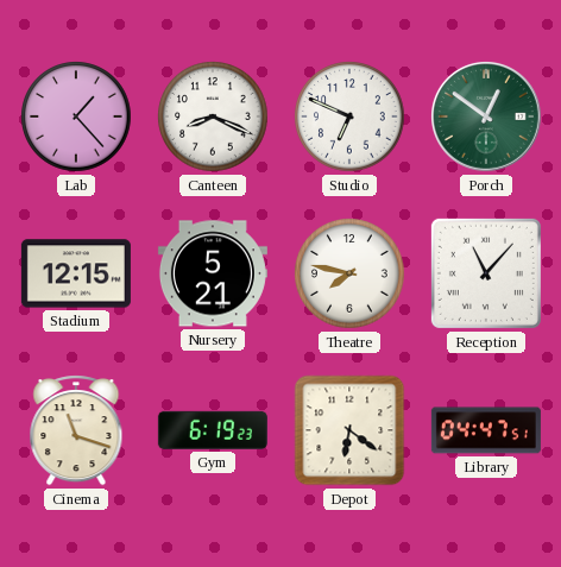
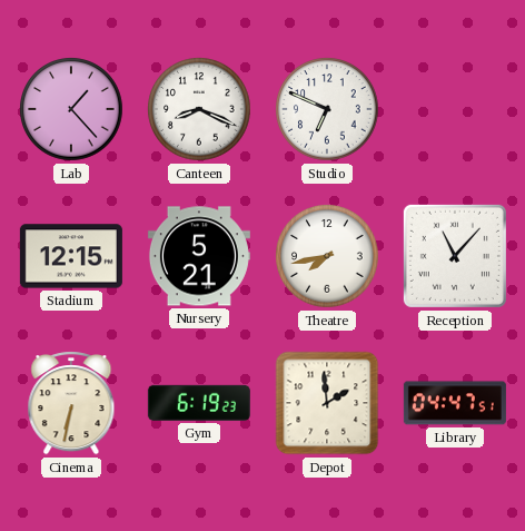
Porch: 12:51 -> none (487, 118)
Theatre: 7:47 -> 7:43 (327, 256)
Cinema: 11:18 -> 6:32 (71, 403)
Depot: 6:21 -> 1:59 (327, 403)
